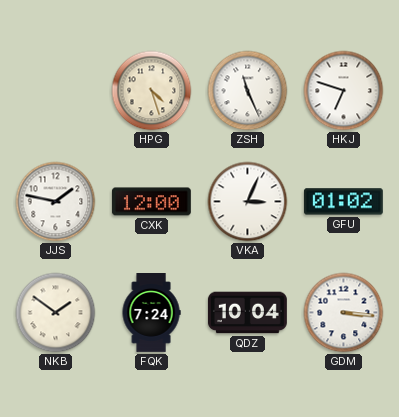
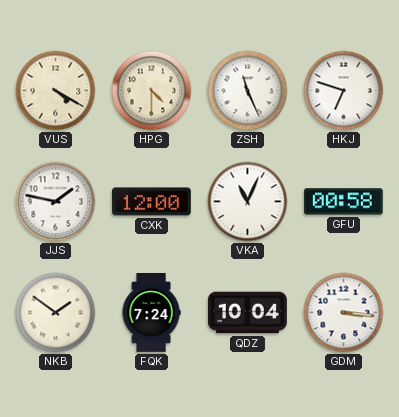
VUS: none -> 4:20 (56, 91)
HPG: 4:27 -> 4:30 (152, 91)
VKA: 3:04 -> 11:04 (248, 202)
GFU: 01:02 -> 00:58 (343, 202)
